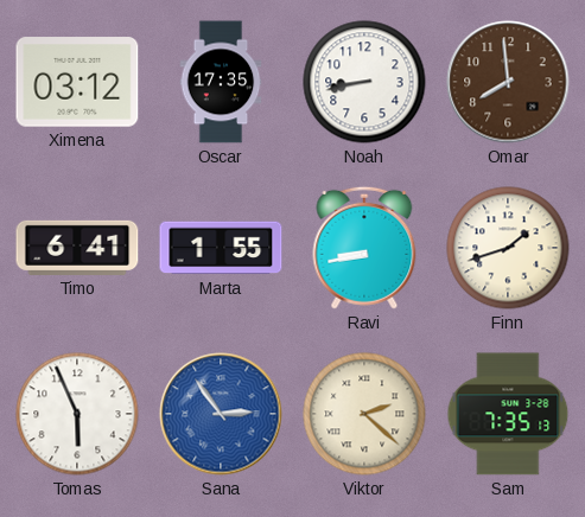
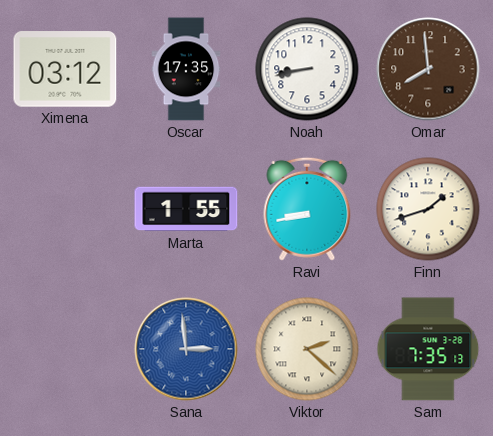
Timo: 6:41 -> none (77, 248)
Tomas: 5:56 -> none (77, 414)
Sana: 2:54 -> 2:59 (186, 349)
